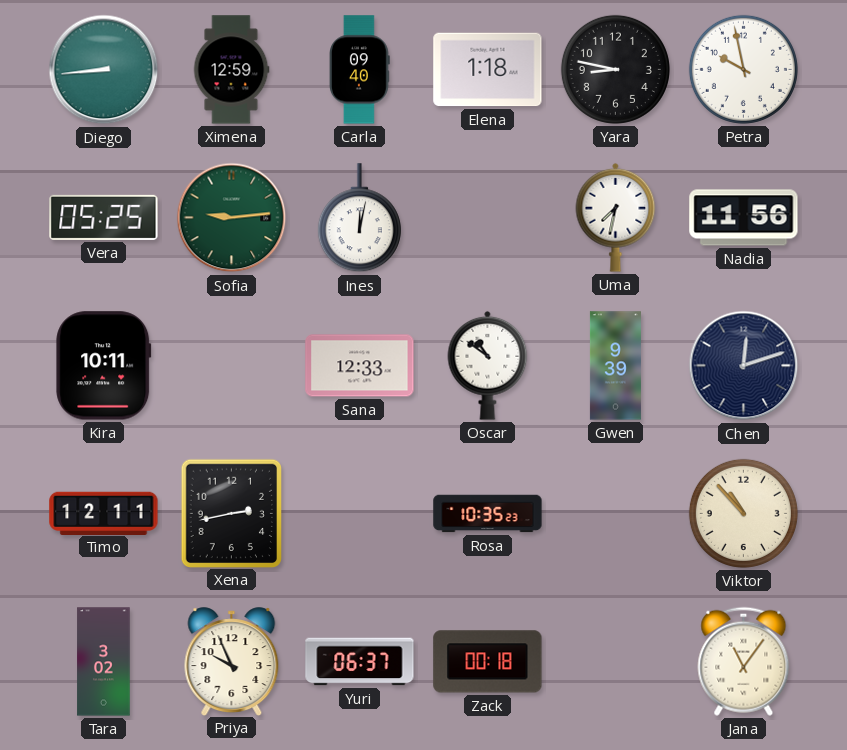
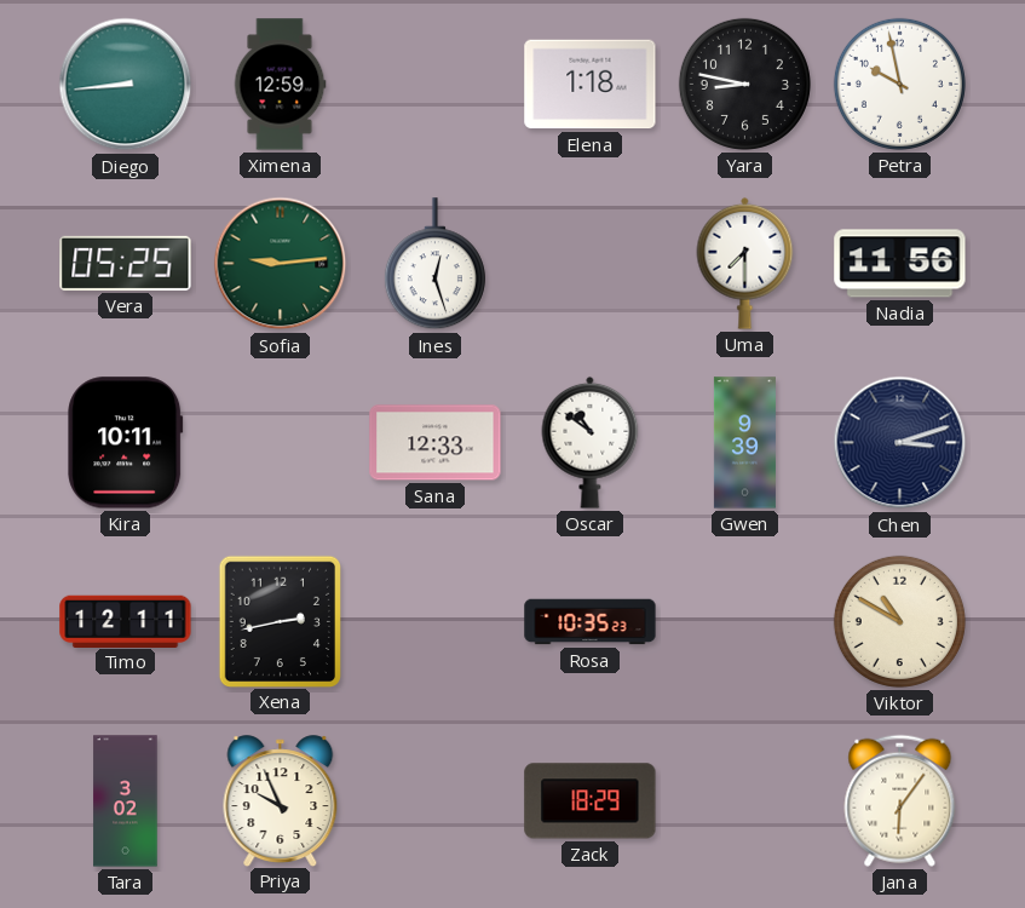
Carla: 09:40 -> none (360, 70)
Ines: 12:02 -> 12:27 (434, 264)
Uma: 7:32 -> 7:30 (745, 263)
Chen: 12:12 -> 3:12 (900, 443)
Viktor: 10:53 -> 10:50 (899, 621)
Yuri: 06:37 -> none (360, 662)
Zack: 00:18 -> 18:29 (591, 801)
Jana: 11:06 -> 6:06 (900, 800)
